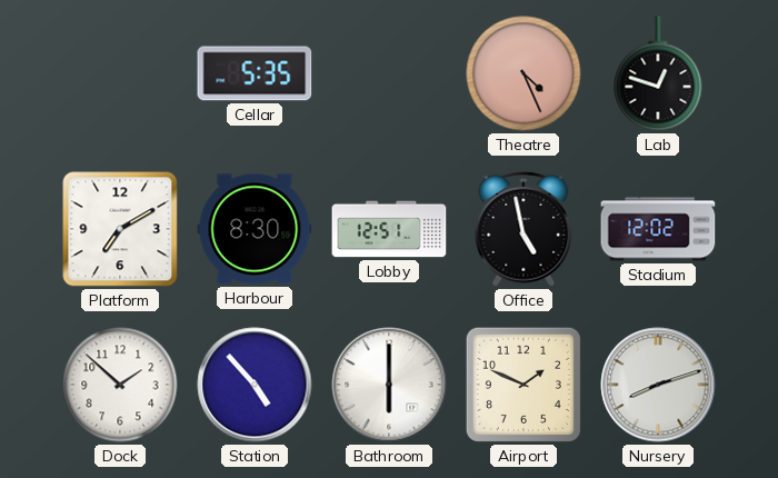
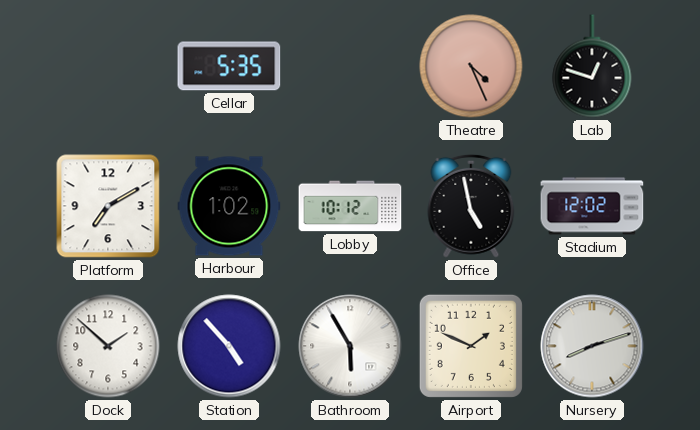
Harbour: 8:30 -> 1:02 (229, 206)
Lobby: 12:51 -> 10:12 (350, 206)
Bathroom: 6:00 -> 5:55 (350, 346)
